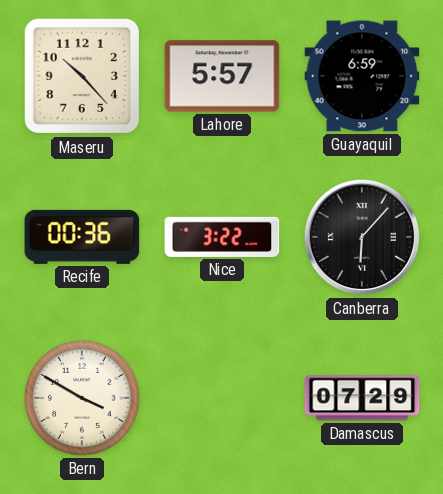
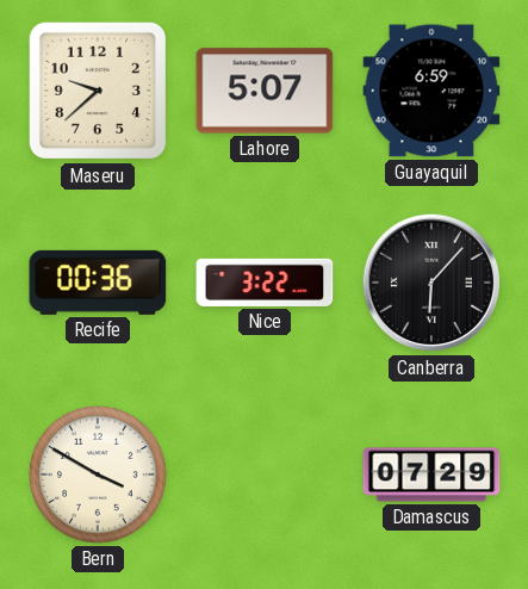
Maseru: 10:23 -> 9:38 (98, 91)
Lahore: 5:57 -> 5:07 (265, 91)
